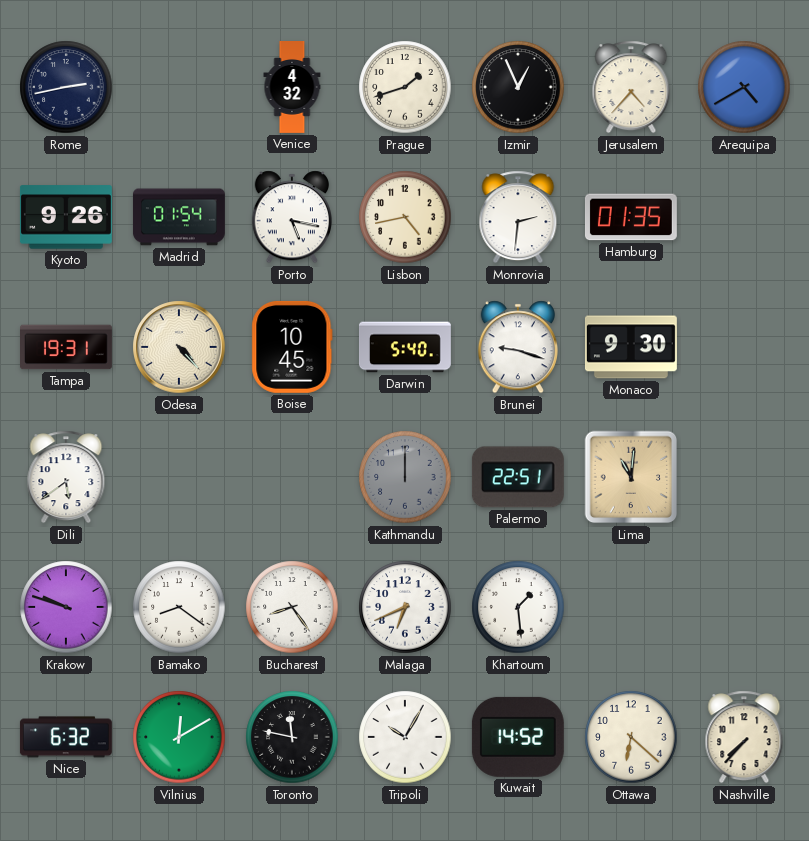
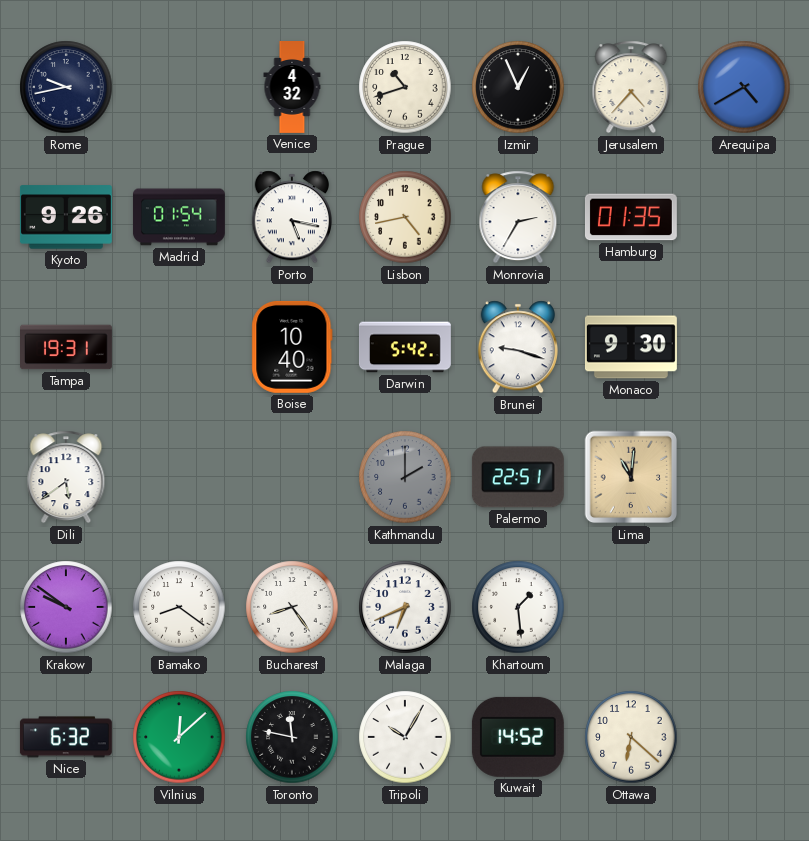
Rome: 2:43 -> 9:43 (66, 87)
Prague: 1:42 -> 10:42 (405, 87)
Monrovia: 2:31 -> 2:35 (518, 217)
Odesa: 4:23 -> none (179, 347)
Boise: 10:45 -> 10:40 (292, 347)
Darwin: 5:40 -> 5:42 (405, 347)
Kathmandu: 12:00 -> 2:00 (405, 477)
Krakow: 9:48 -> 9:51 (66, 607)
Vilnius: 12:10 -> 12:08 (179, 737)
Nashville: 7:37 -> none (744, 737)
